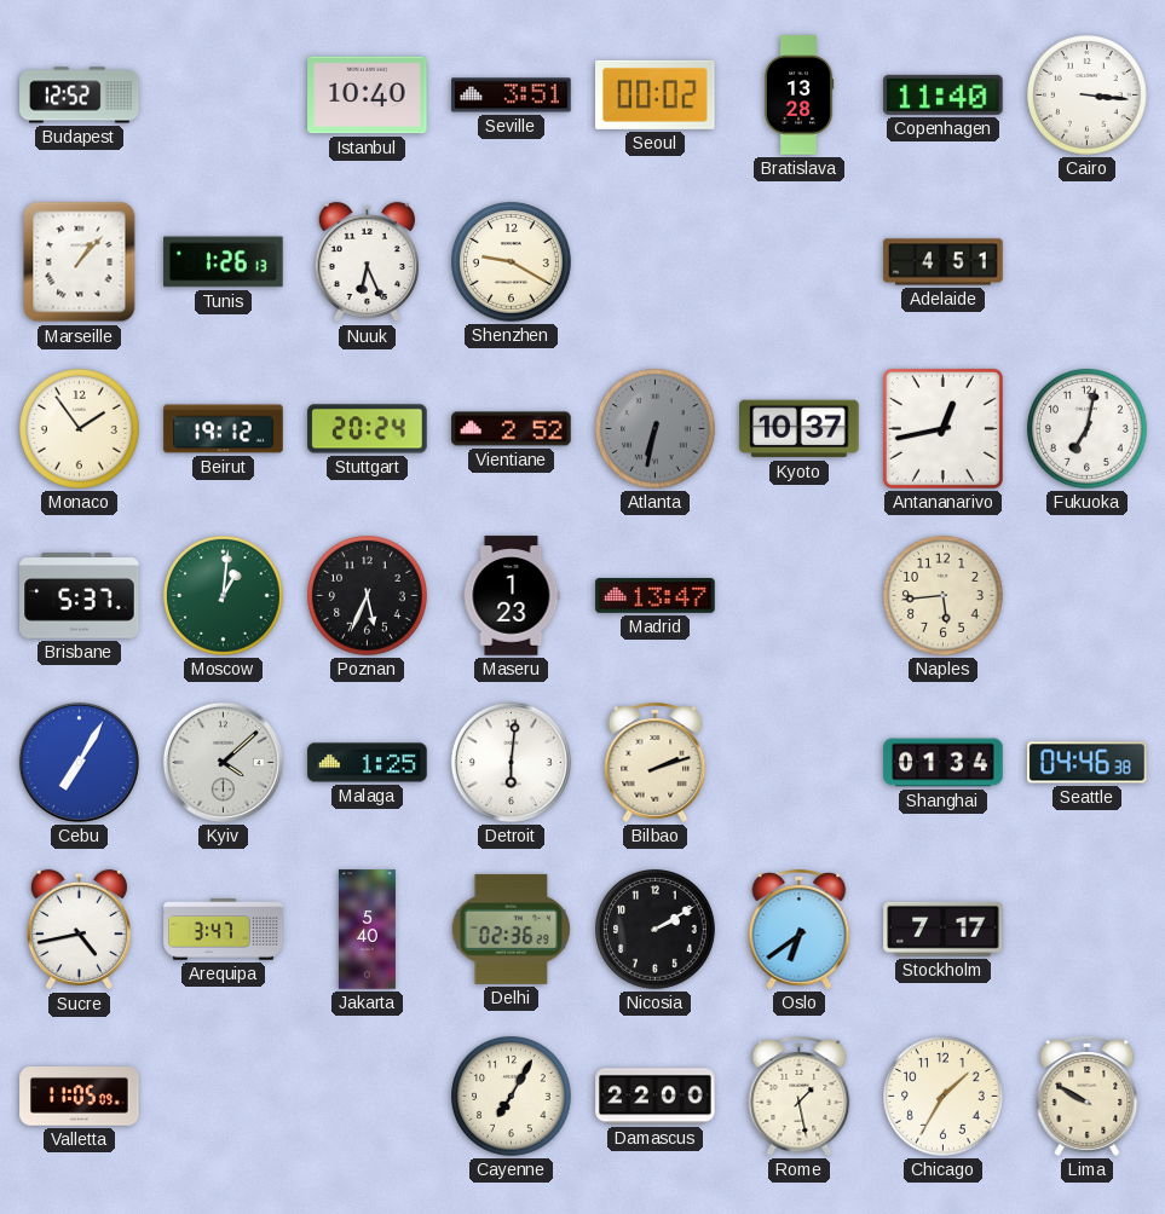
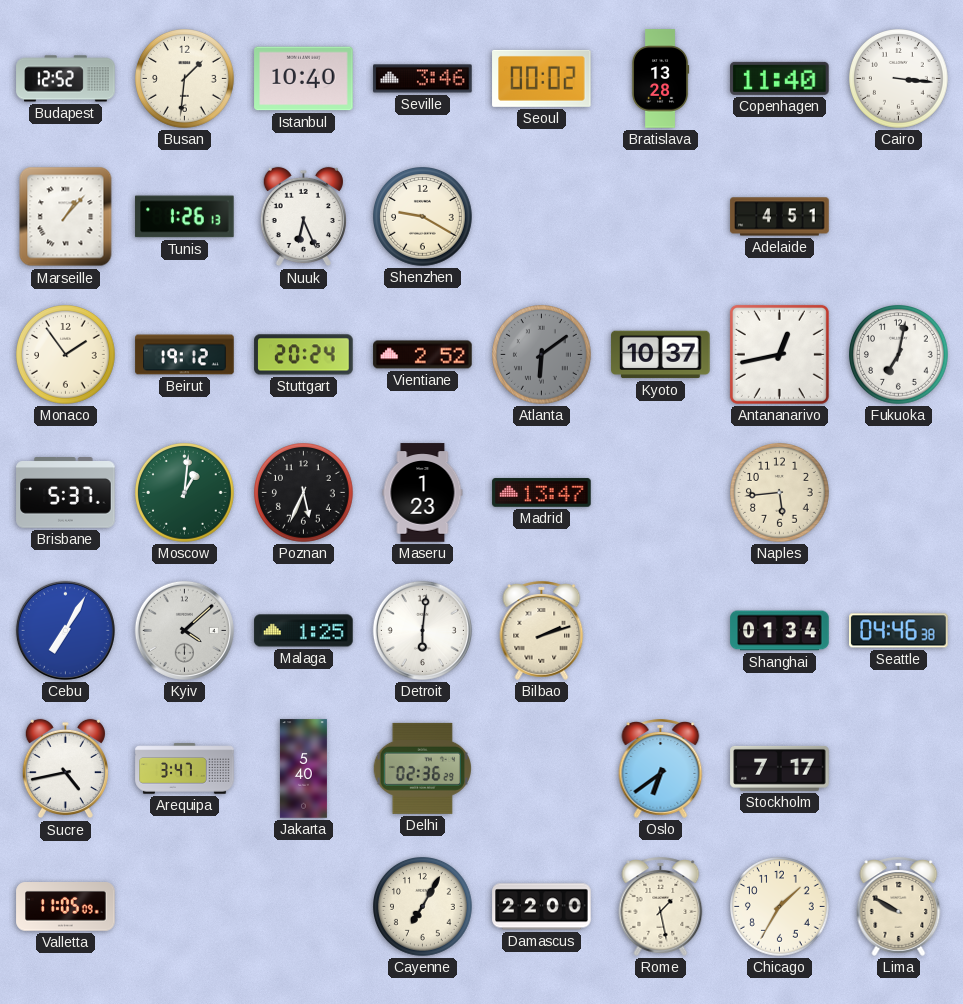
Busan: none -> 1:31 (185, 79)
Seville: 3:51 -> 3:46 (423, 79)
Atlanta: 6:32 -> 6:09 (542, 355)
Nicosia: 2:10 -> none (656, 930)
